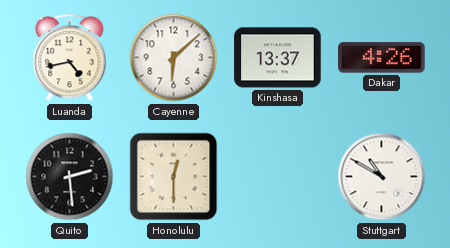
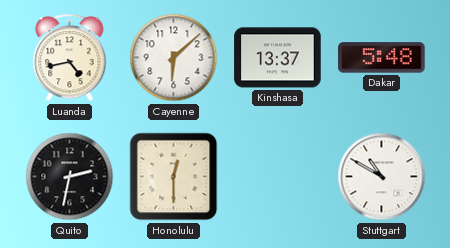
Dakar: 4:26 -> 5:48 (382, 58)
Quito: 2:29 -> 2:32 (70, 177)
